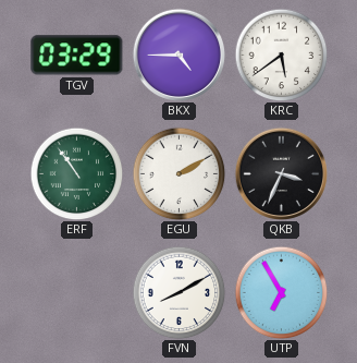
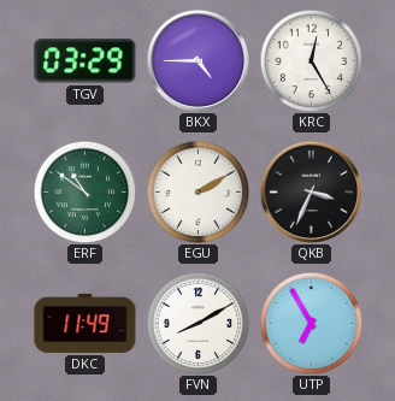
KRC: 5:39 -> 12:25 (311, 60)
ERF: 10:54 -> 10:51 (84, 191)
DKC: none -> 11:49 (86, 323)
